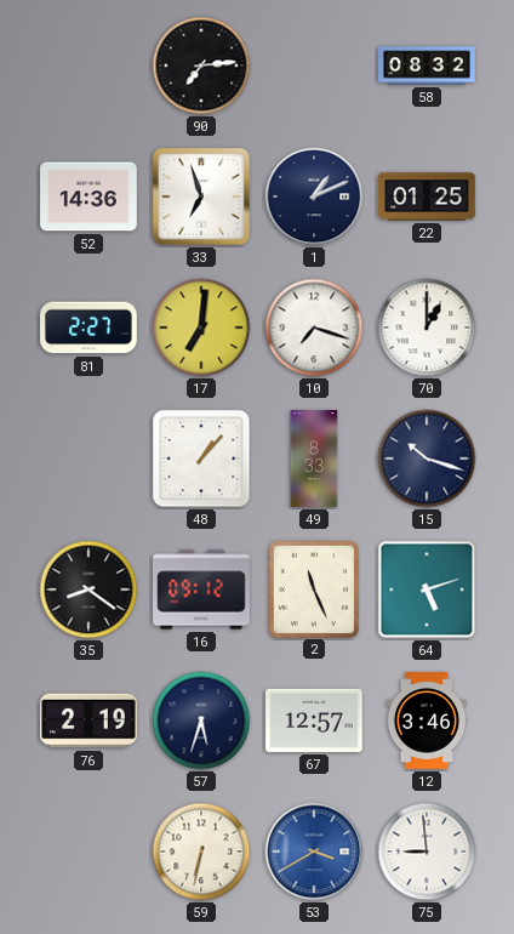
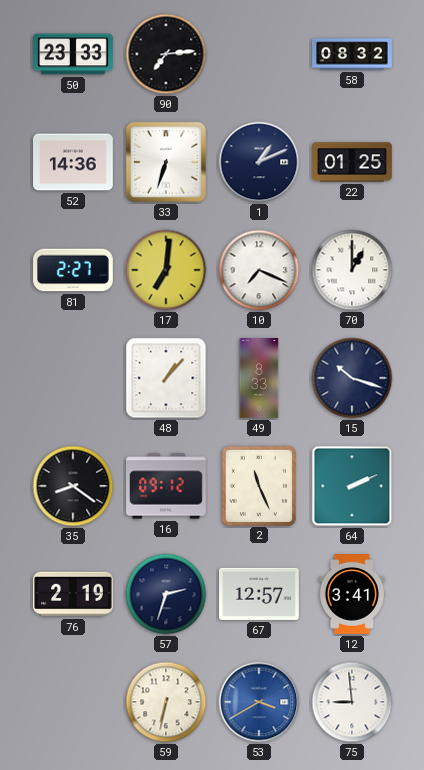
50: none -> 23:33 (73, 54)
33: 6:57 -> 6:33 (166, 162)
10: 7:18 -> 7:19 (259, 270)
64: 5:12 -> 2:11 (352, 486)
57: 5:33 -> 2:33 (166, 594)
12: 3:46 -> 3:41 (351, 594)
